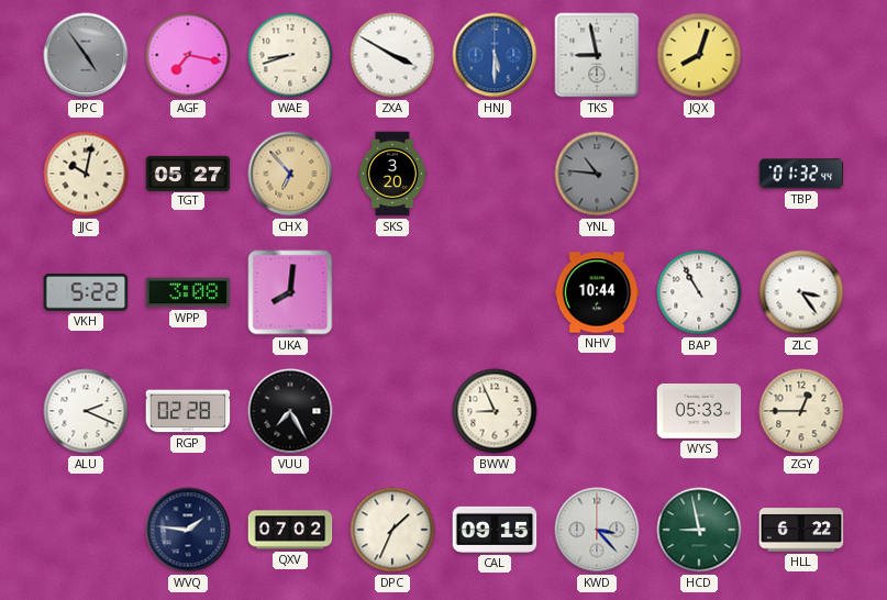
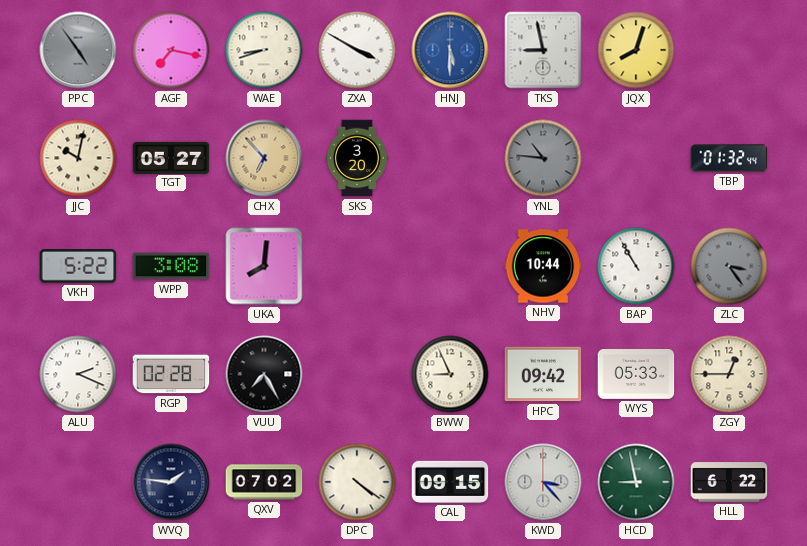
ZLC dial: white -> grey (729, 266)
HPC: none -> 09:42 (543, 374)
DPC: 1:34 -> 4:21 (357, 482)
